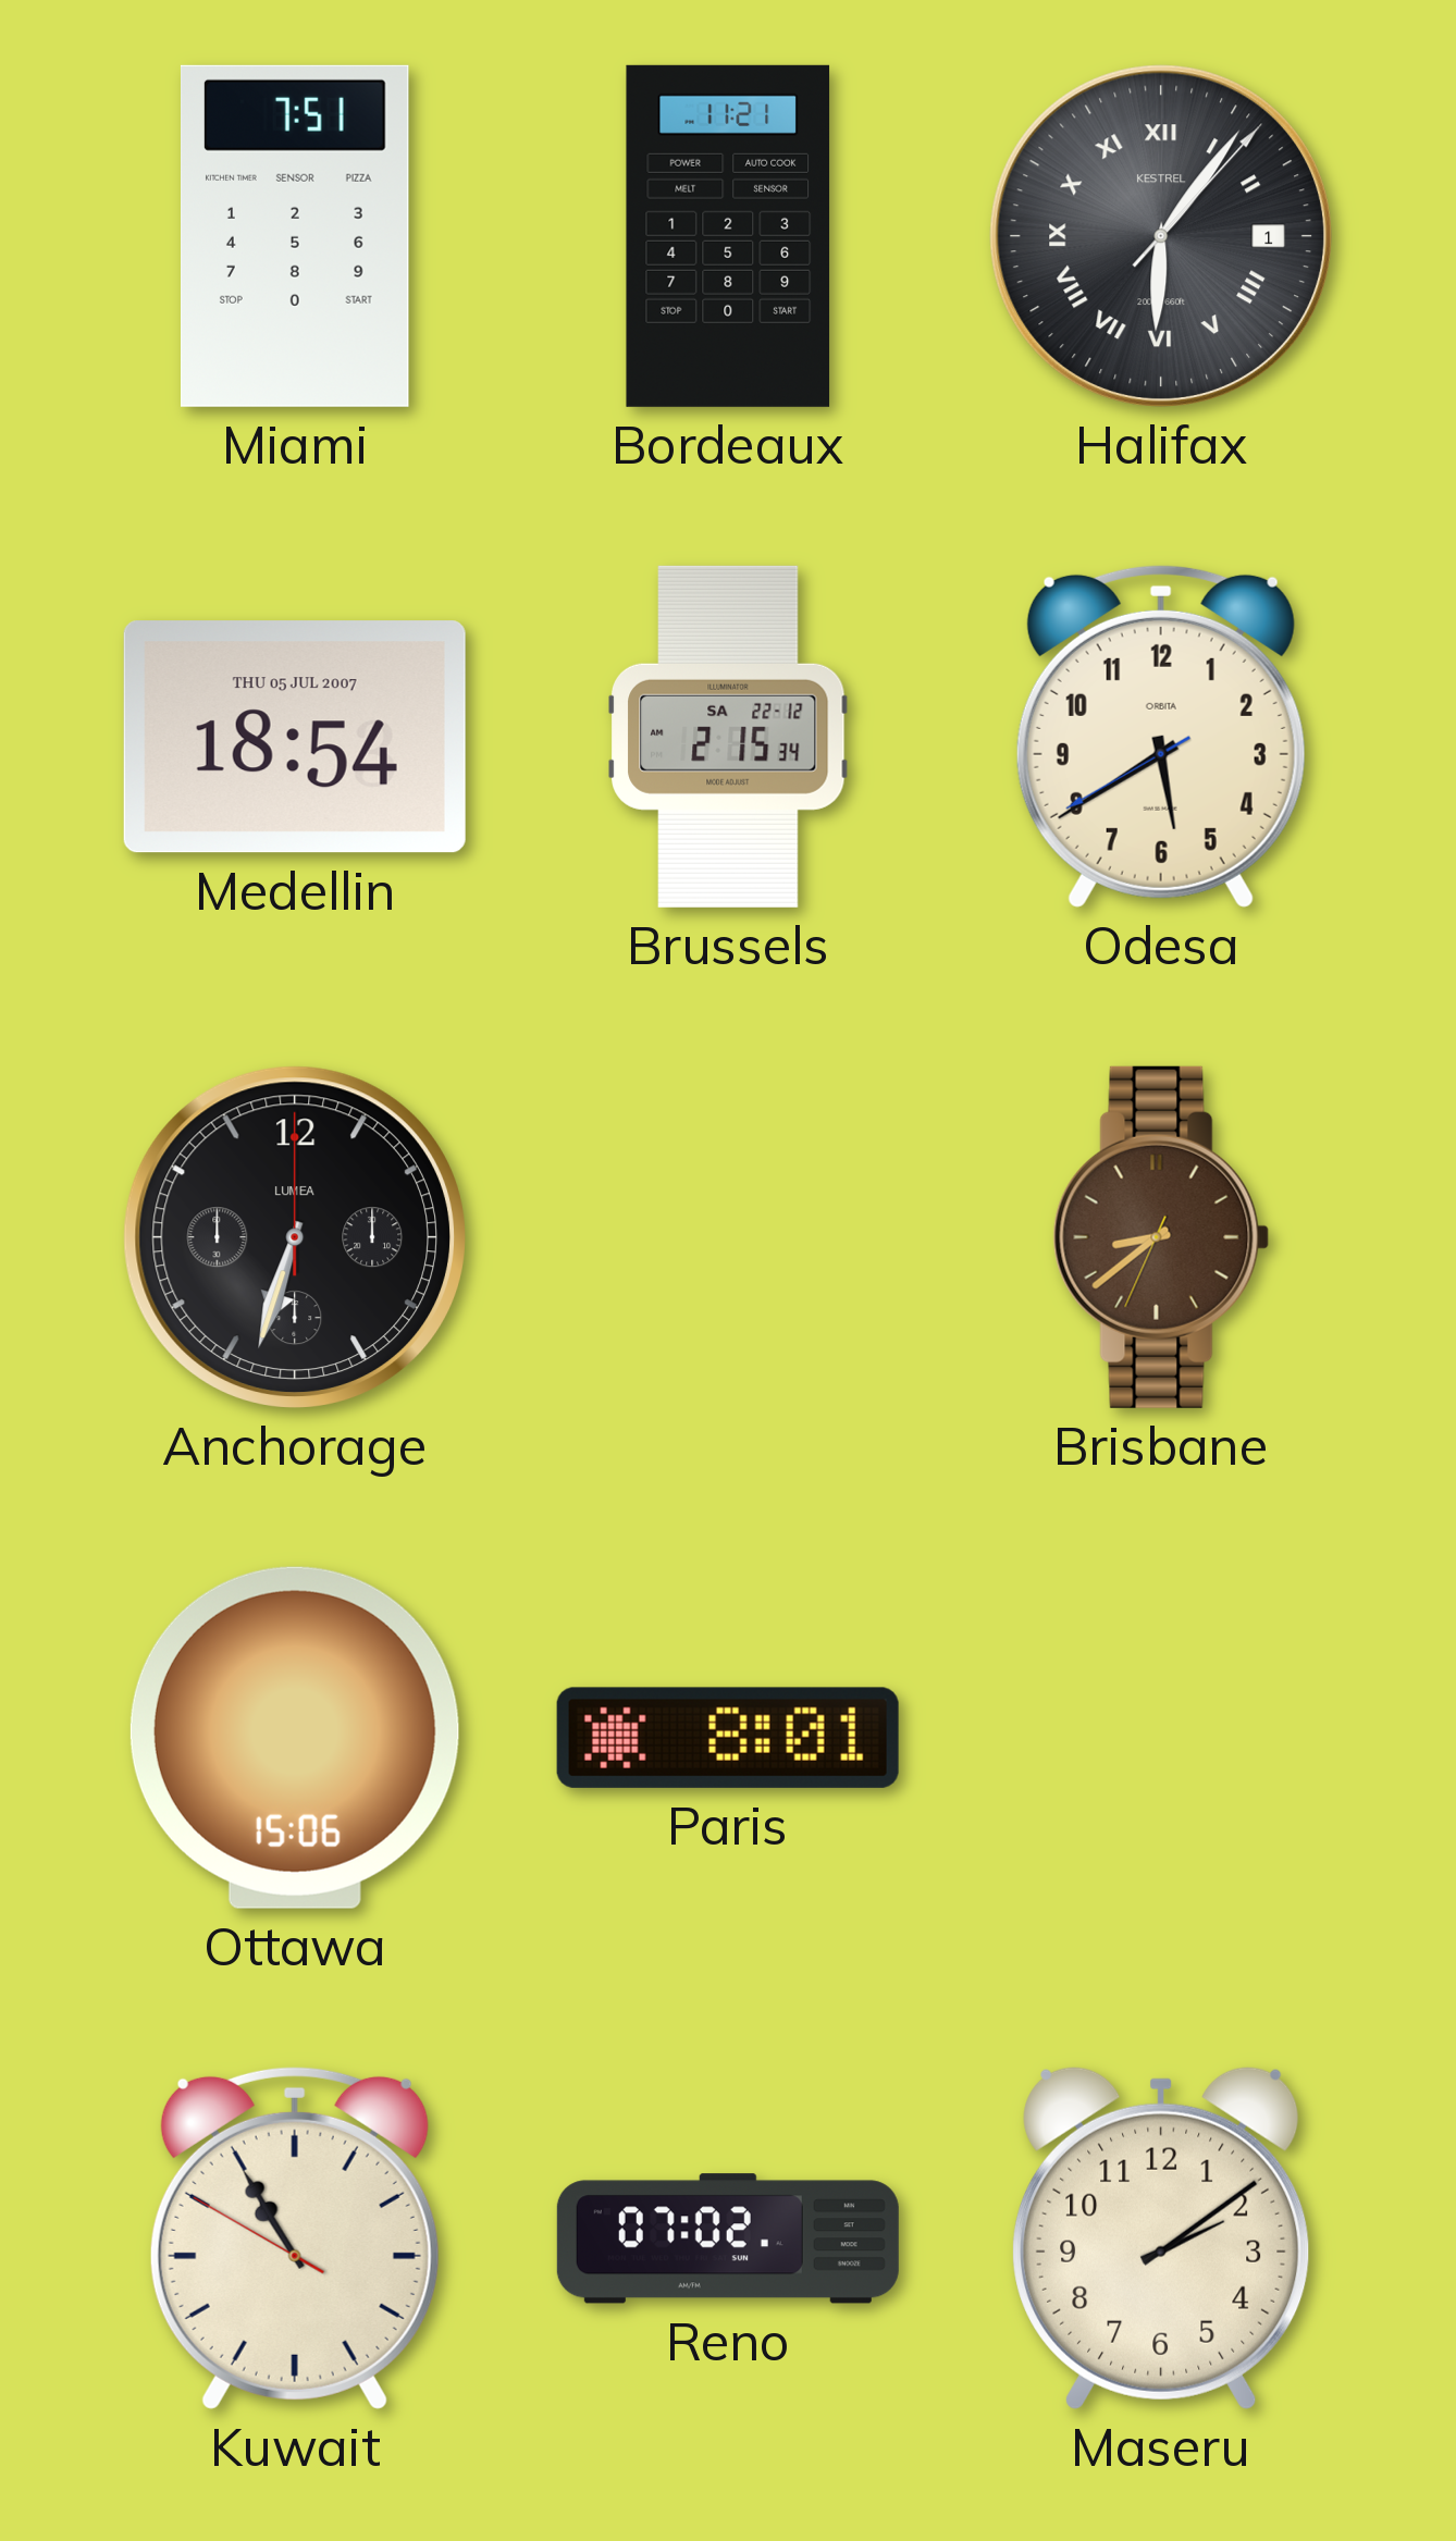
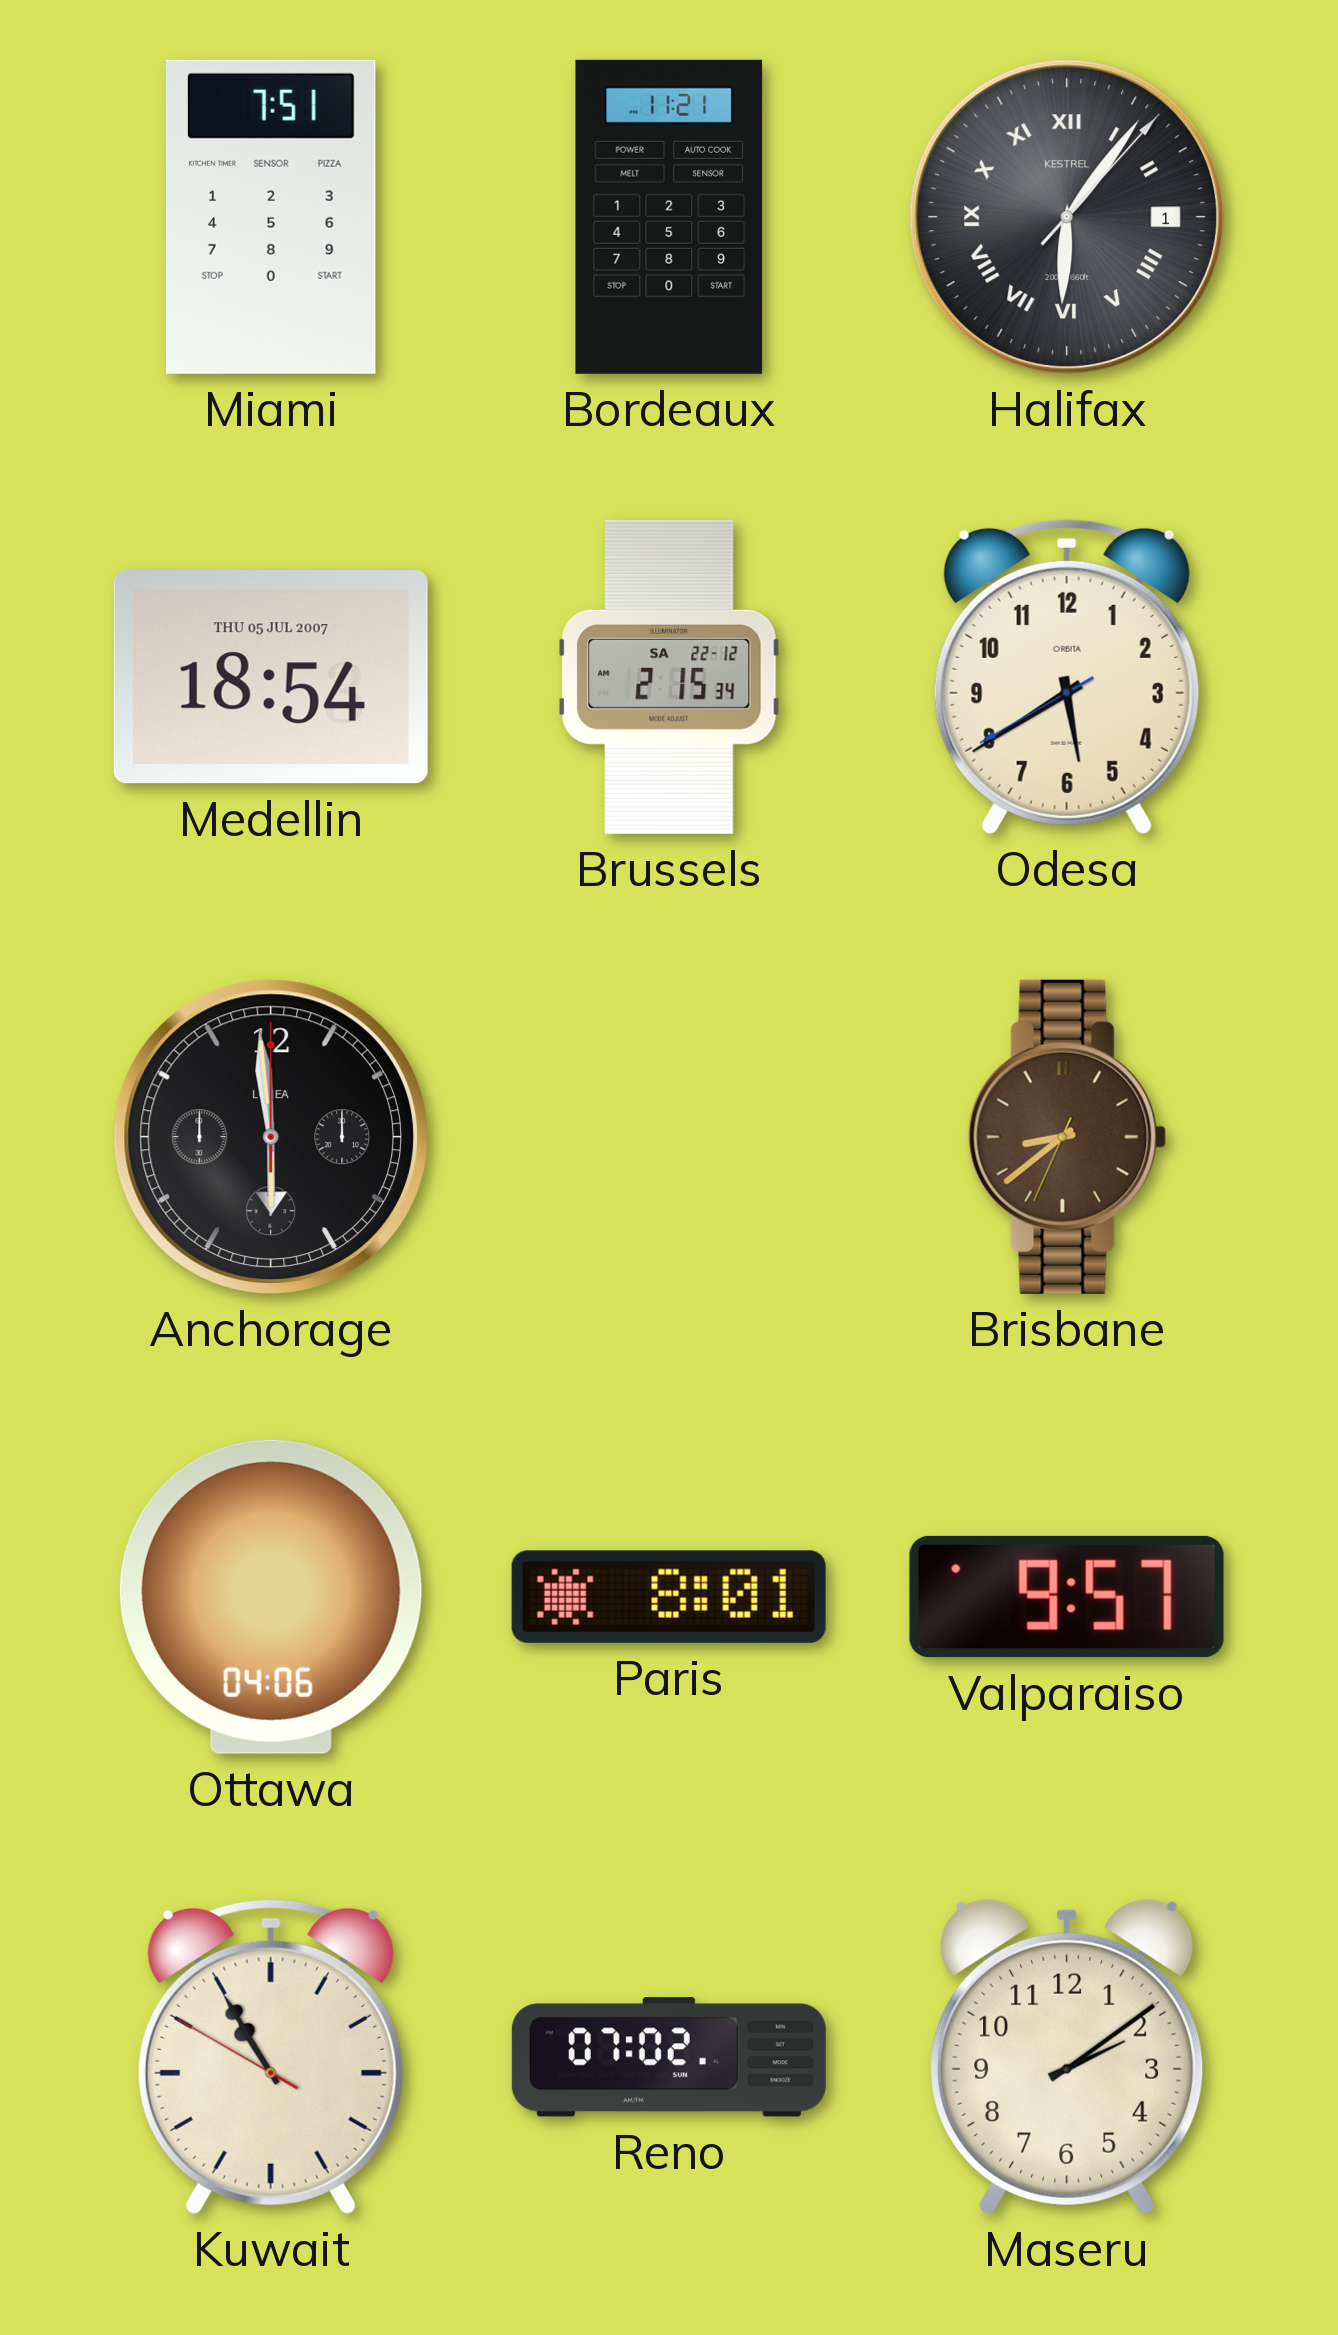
Anchorage: 6:33 -> 5:59 (271, 1137)
Ottawa: 15:06 -> 04:06 (271, 1597)
Valparaiso: none -> 9:57 (1067, 1597)
